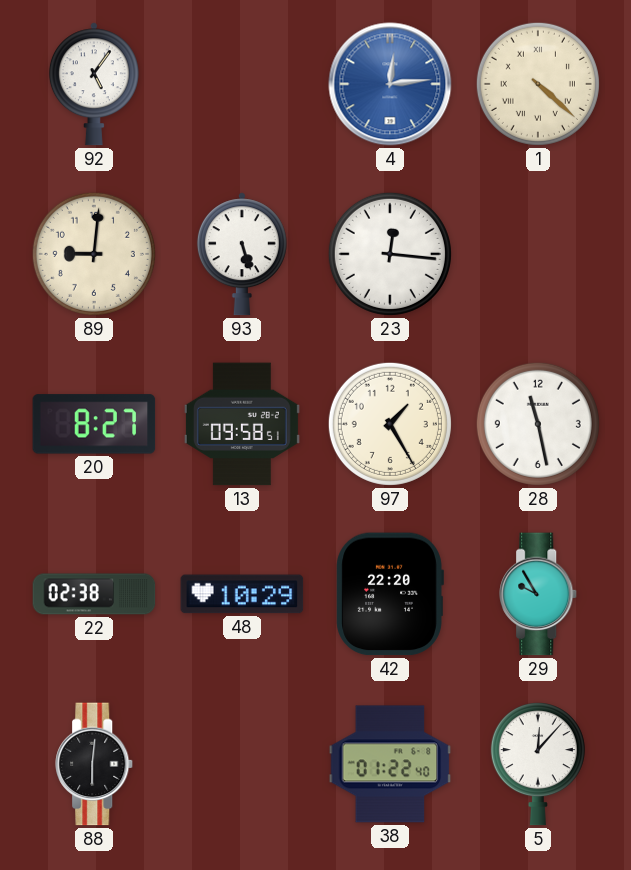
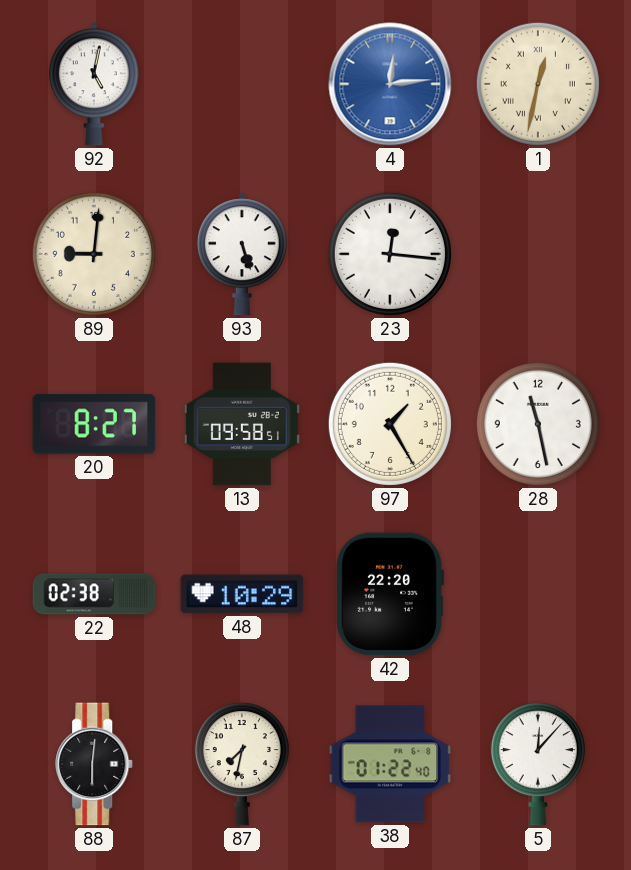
92: 5:06 -> 5:02 (94, 84)
1: 4:22 -> 12:32 (538, 84)
29: 9:55 -> none (539, 594)
87: none -> 7:32 (242, 765)
